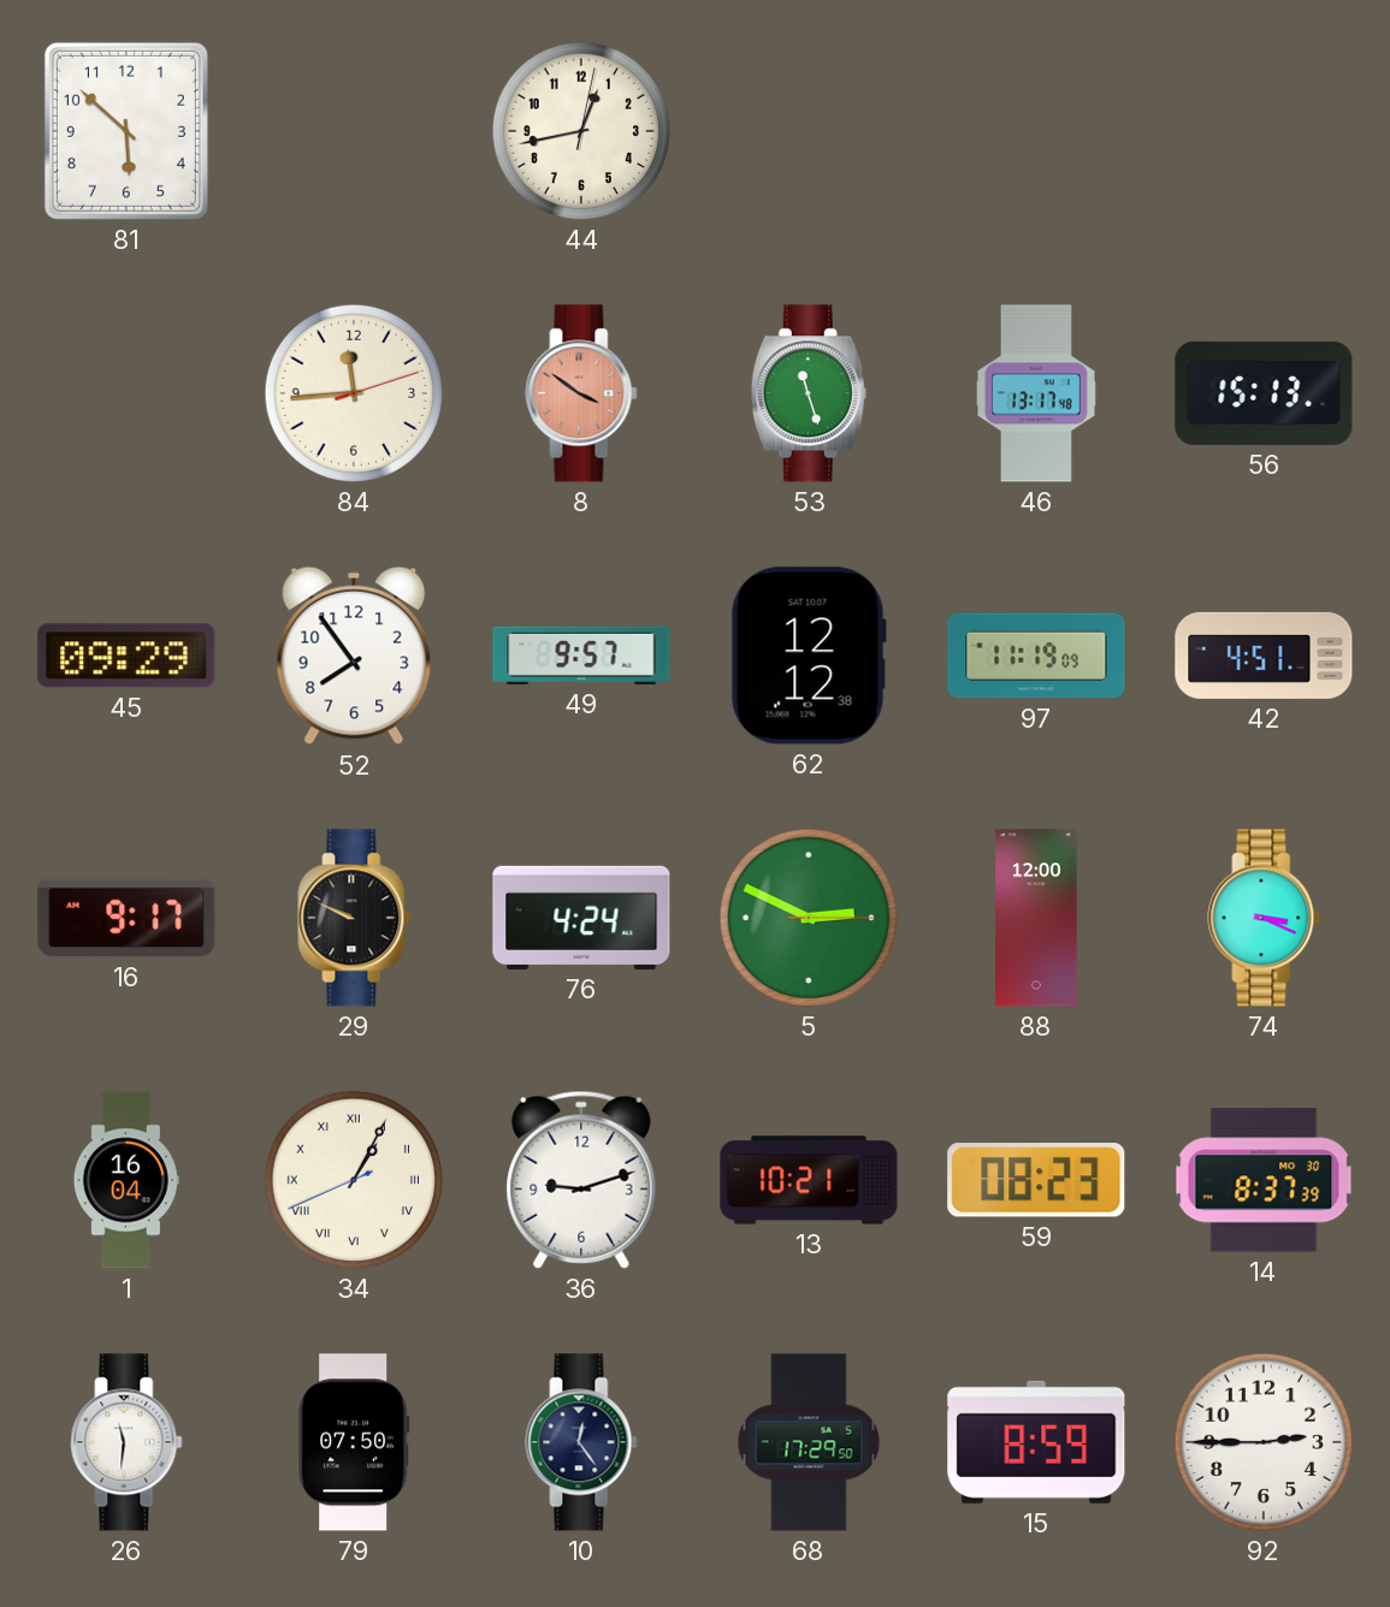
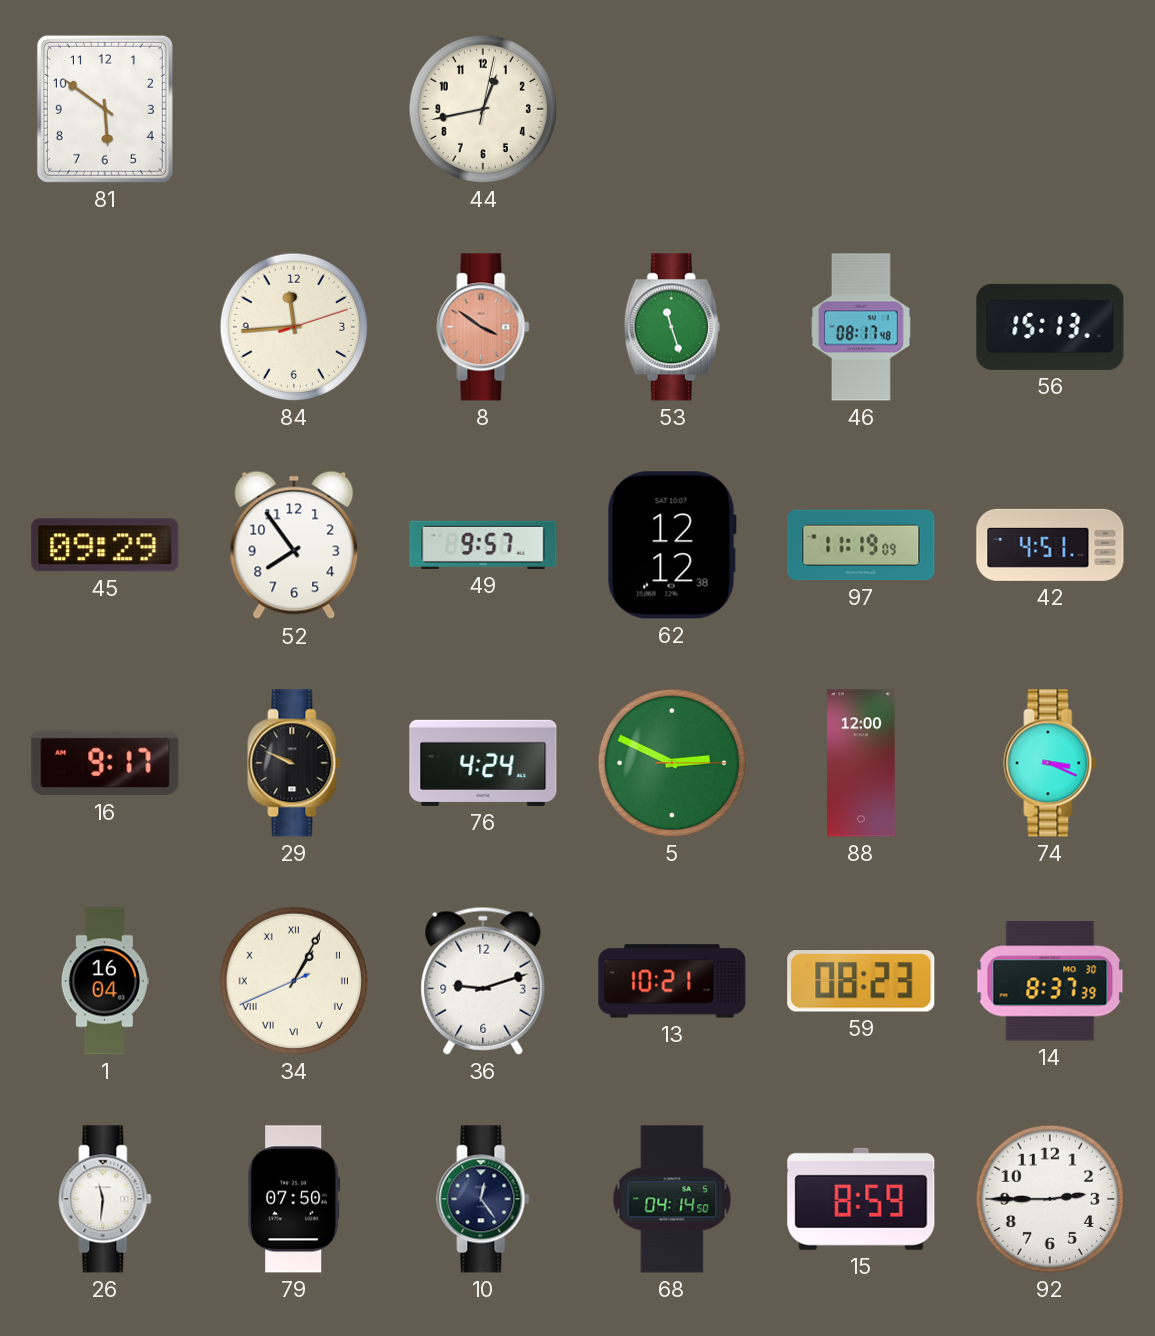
81: 5:52 -> 5:51 (105, 109)
46: 13:17 -> 08:17 (862, 327)
68: 17:29 -> 04:14 (672, 1199)
